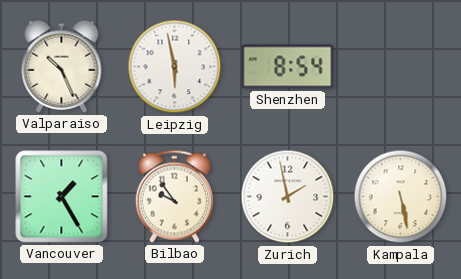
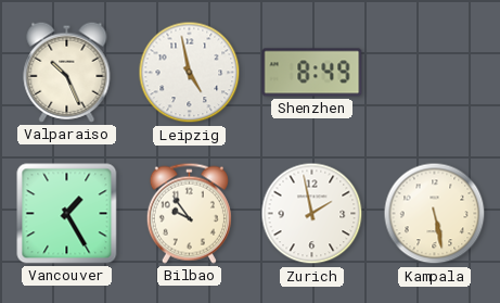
Leipzig: 5:58 -> 4:58 (190, 73)
Shenzhen: 8:54 -> 8:49 (312, 73)
